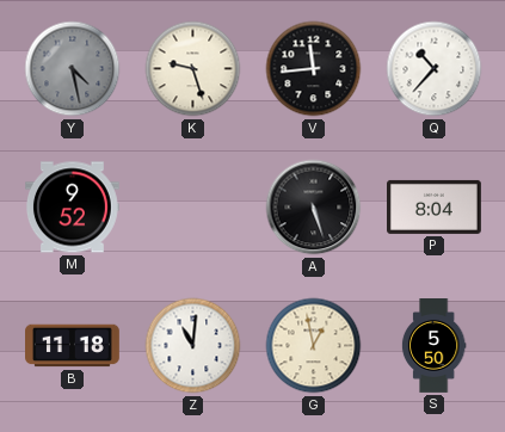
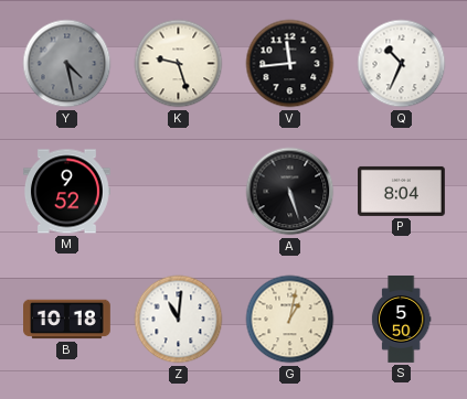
Q: 10:37 -> 10:34 (402, 64)
B: 11:18 -> 10:18 (67, 320)
G: 12:58 -> 1:02 (290, 320)
